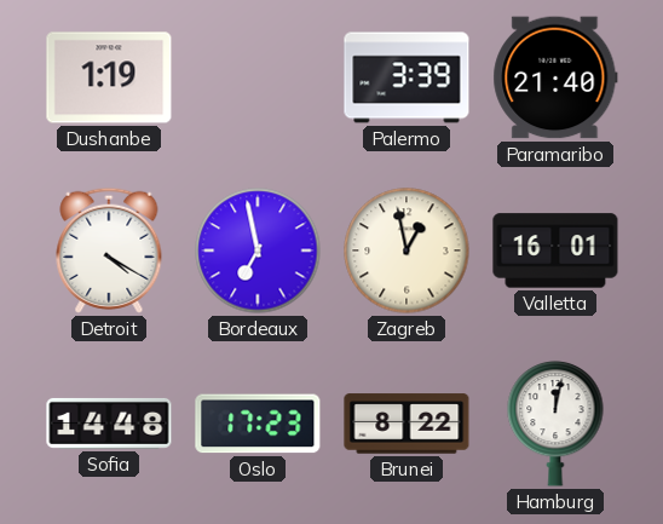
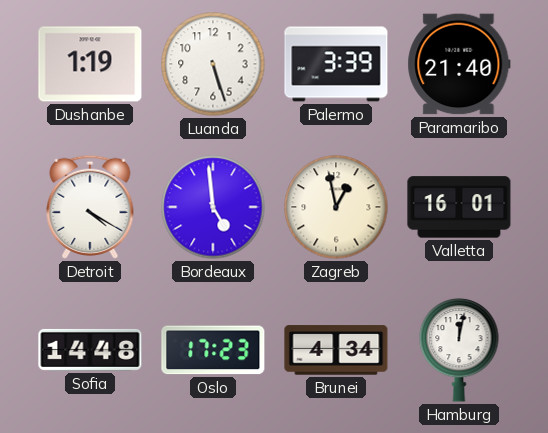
Luanda: none -> 5:27 (213, 64)
Bordeaux: 6:58 -> 4:59 (213, 207)
Brunei: 8:22 -> 4:34 (336, 350)
